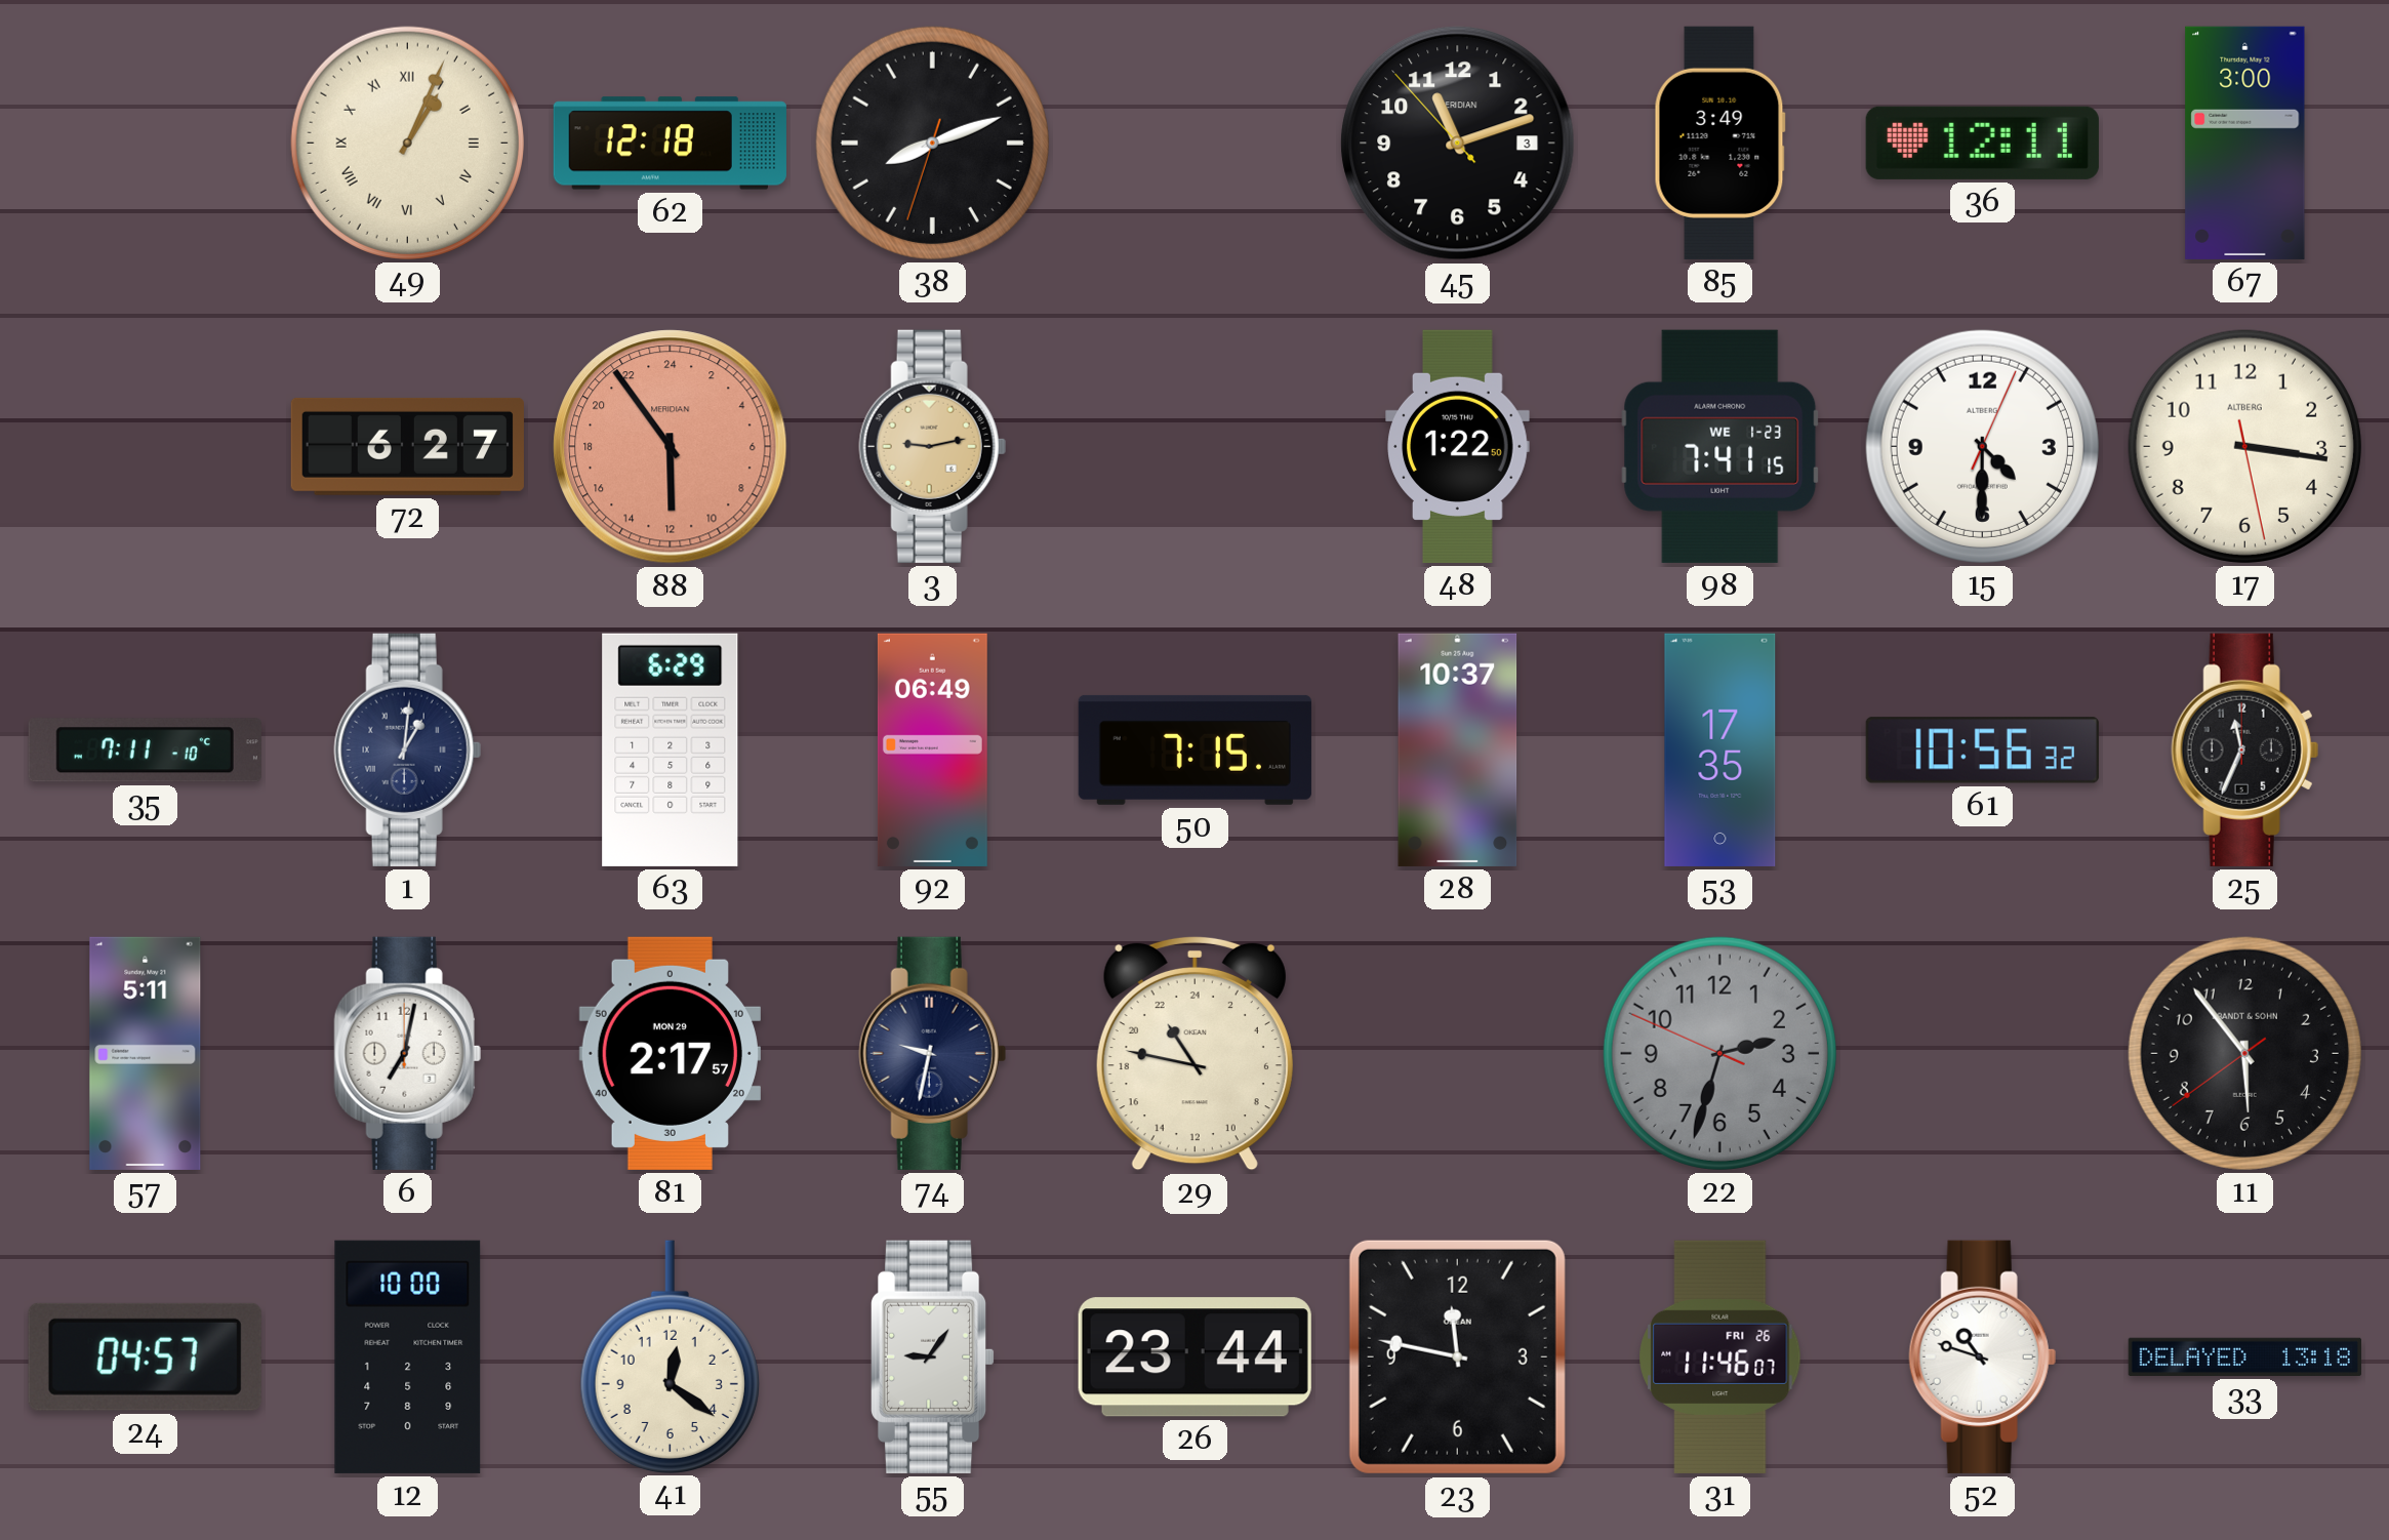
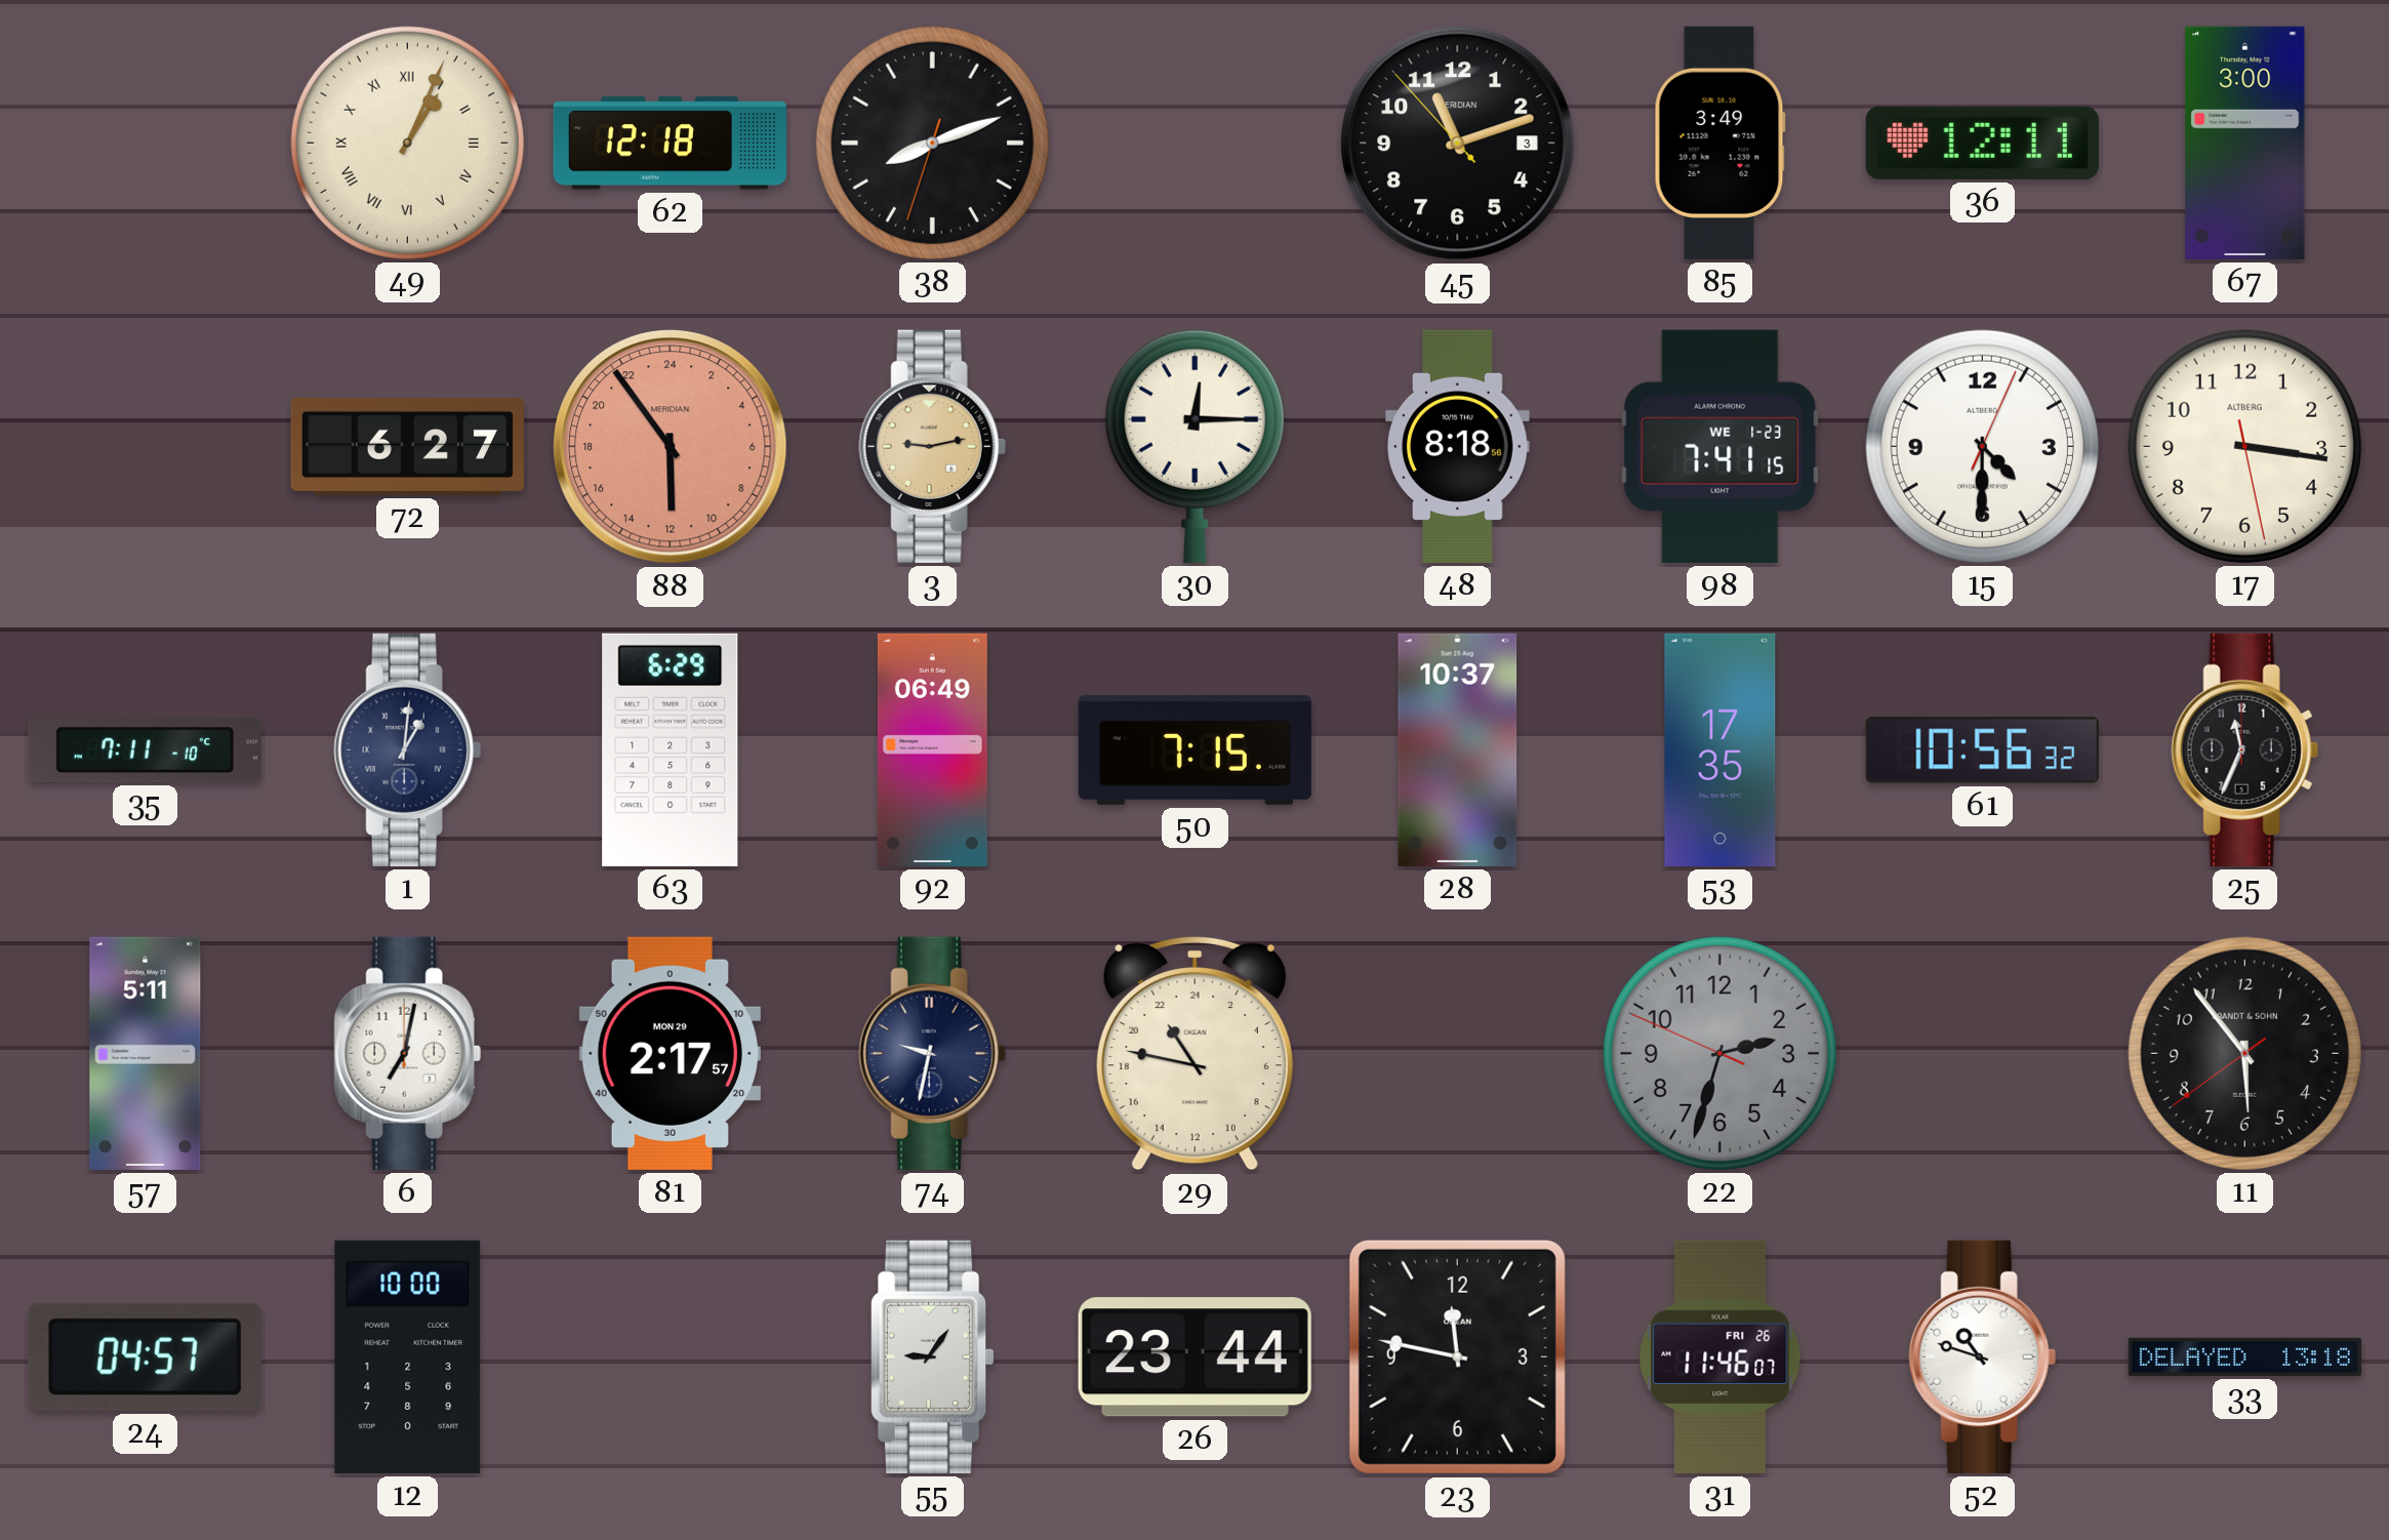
30: none -> 12:15 (1194, 446)
48: 1:22 -> 8:18 (1458, 446)
41: 12:21 -> none (670, 1356)
